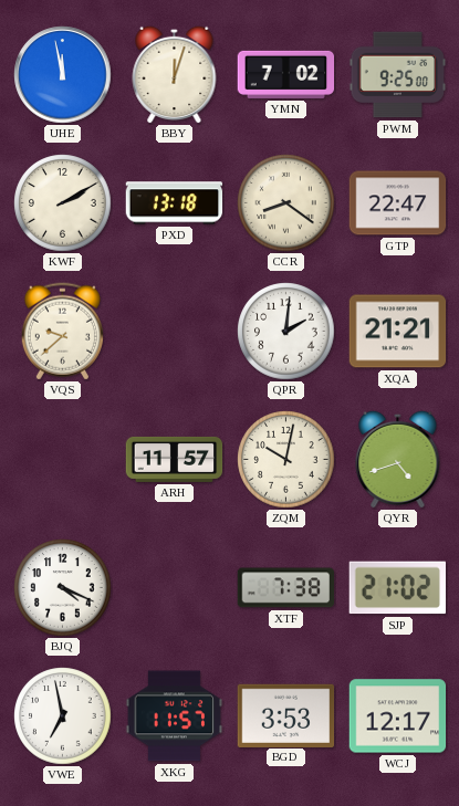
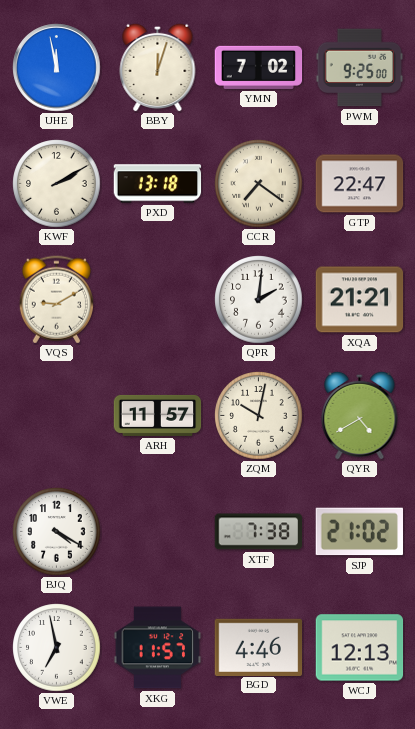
CCR: 8:21 -> 7:21 (259, 184)
VQS: 9:38 -> 9:10 (56, 300)
QYR: 4:42 -> 4:40 (360, 415)
BJQ: 4:19 -> 4:20 (57, 532)
BGD: 3:53 -> 4:46 (259, 647)
WCJ: 12:17 -> 12:13 (360, 648)
